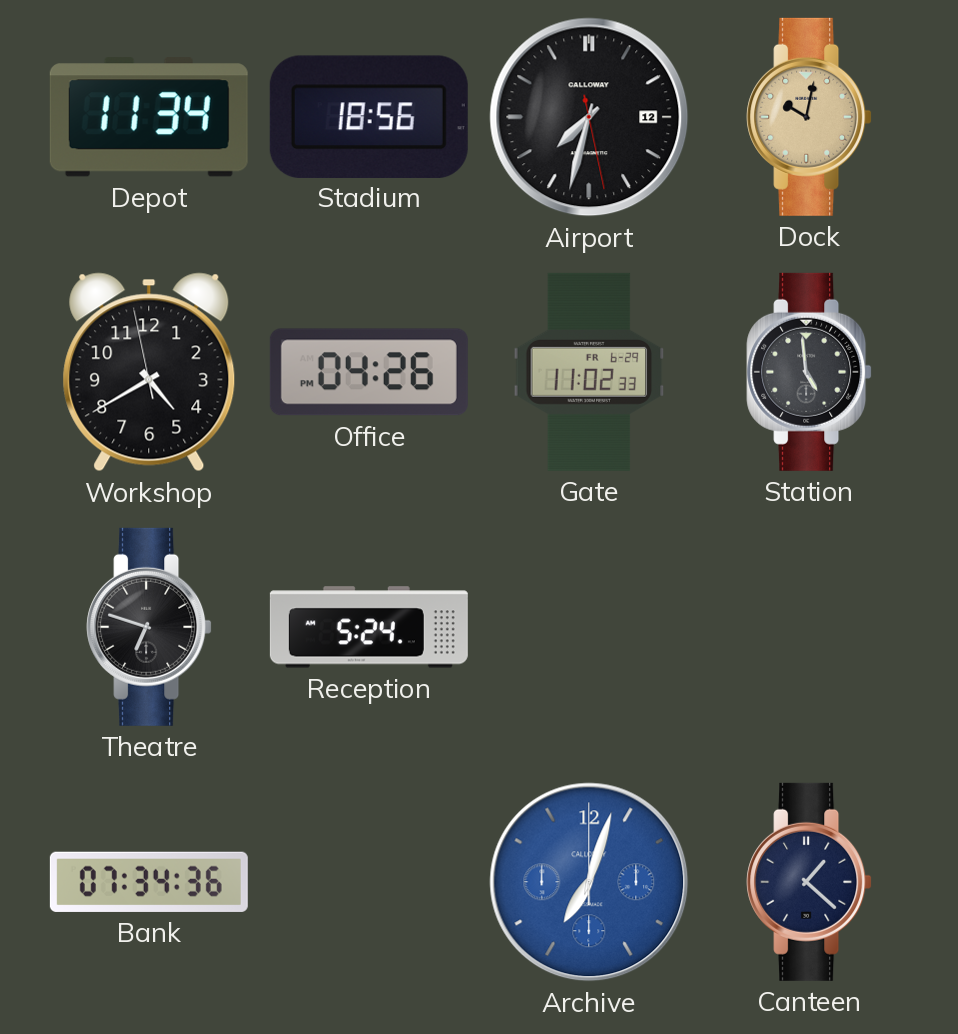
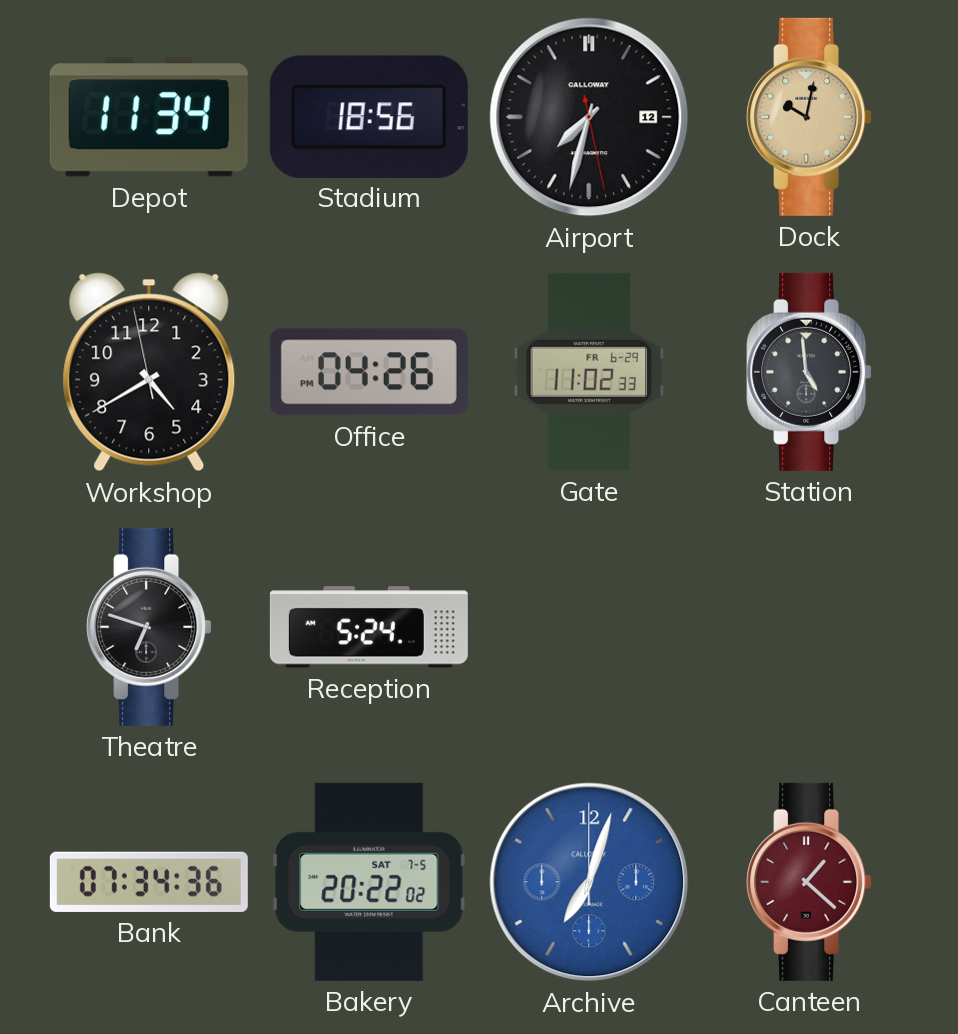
Bakery: none -> 20:22 (369, 882)
Canteen dial: navy -> burgundy (809, 882)
